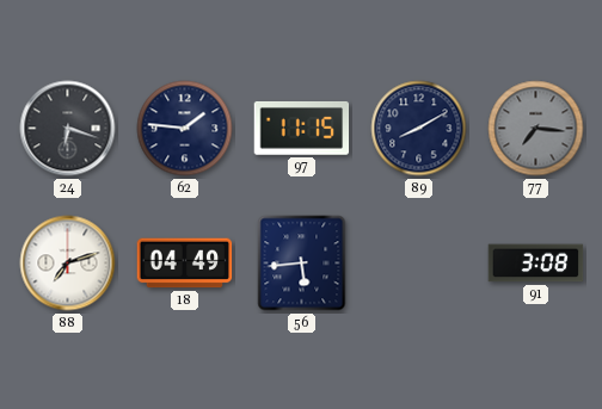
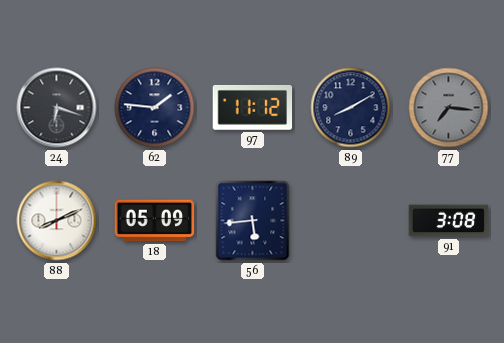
97: 11:15 -> 11:12 (253, 107)
88: 7:12 -> 8:11 (57, 221)
18: 04:49 -> 05:09 (155, 221)
